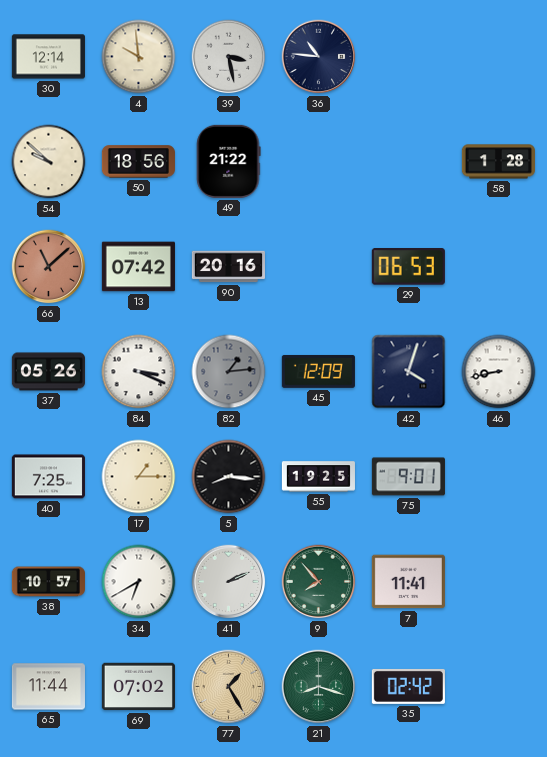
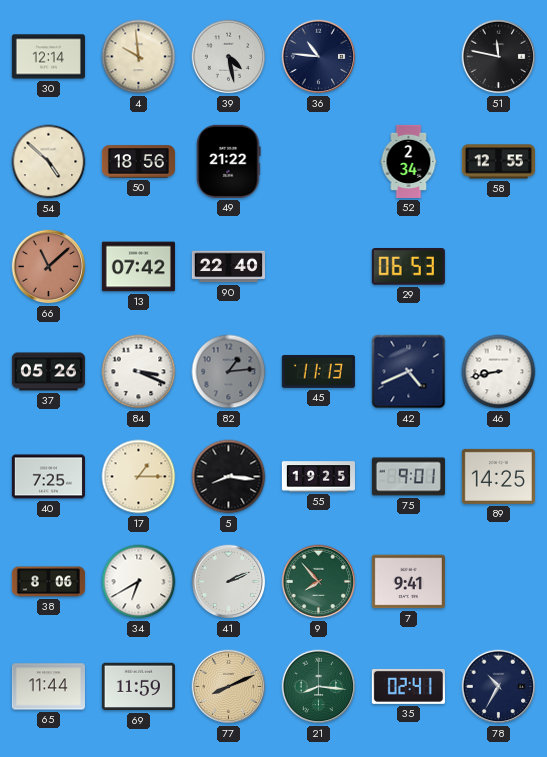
39: 3:28 -> 4:28 (229, 57)
51: none -> 11:47 (499, 57)
54: 9:52 -> 4:52 (49, 162)
52: none -> 2:34 (409, 161)
58: 1:28 -> 12:55 (498, 162)
90: 20:16 -> 22:40 (228, 267)
45: 12:09 -> 11:13 (318, 371)
42: 4:03 -> 4:41 (409, 372)
89: none -> 14:25 (498, 476)
38: 10:57 -> 8:06 (48, 582)
7: 11:41 -> 9:41 (408, 582)
69: 07:02 -> 11:59 (138, 687)
77: 1:25 -> 8:11 (229, 687)
21: 8:18 -> 8:16 (319, 687)
35: 02:42 -> 02:41 (408, 686)
78: none -> 10:35 (499, 687)
